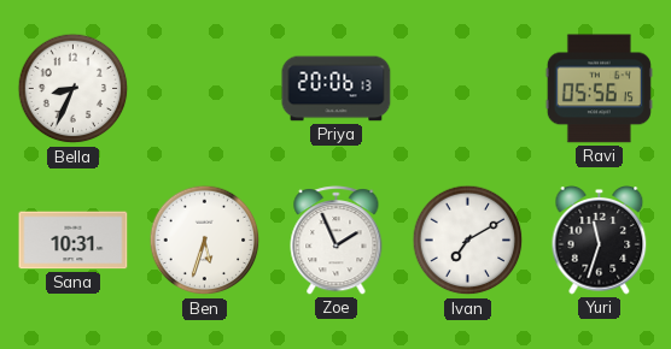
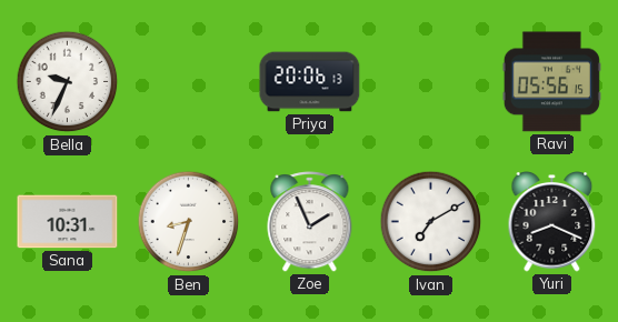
Bella: 8:34 -> 9:34 (68, 82)
Ben: 5:33 -> 8:33 (189, 222)
Yuri: 11:33 -> 8:19 (552, 222)
